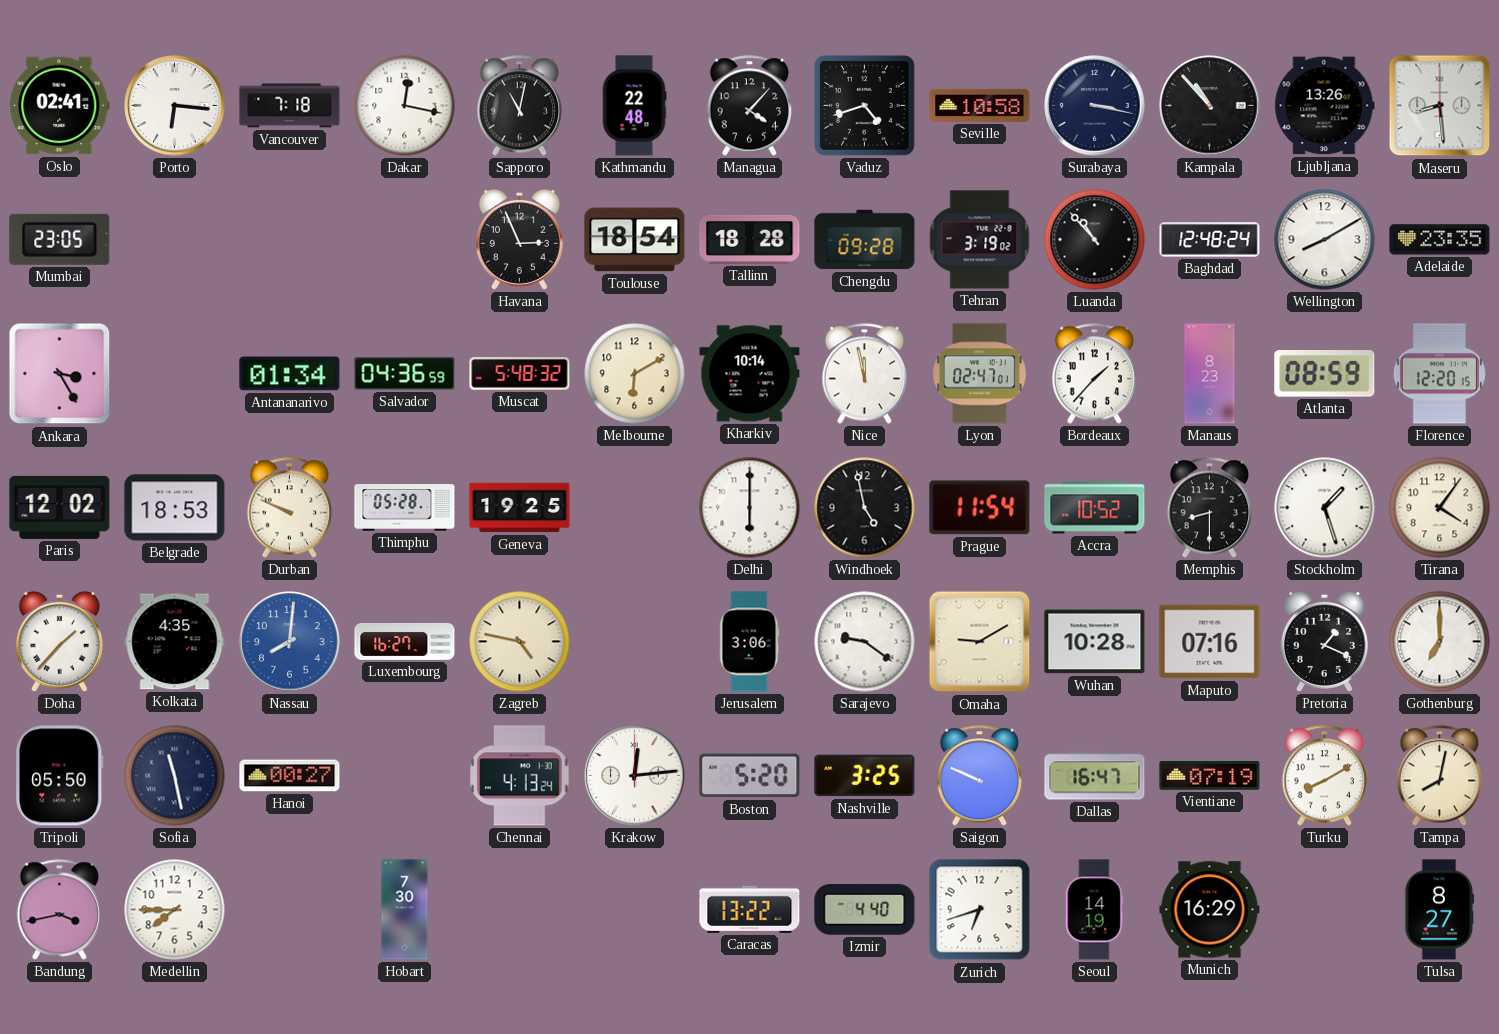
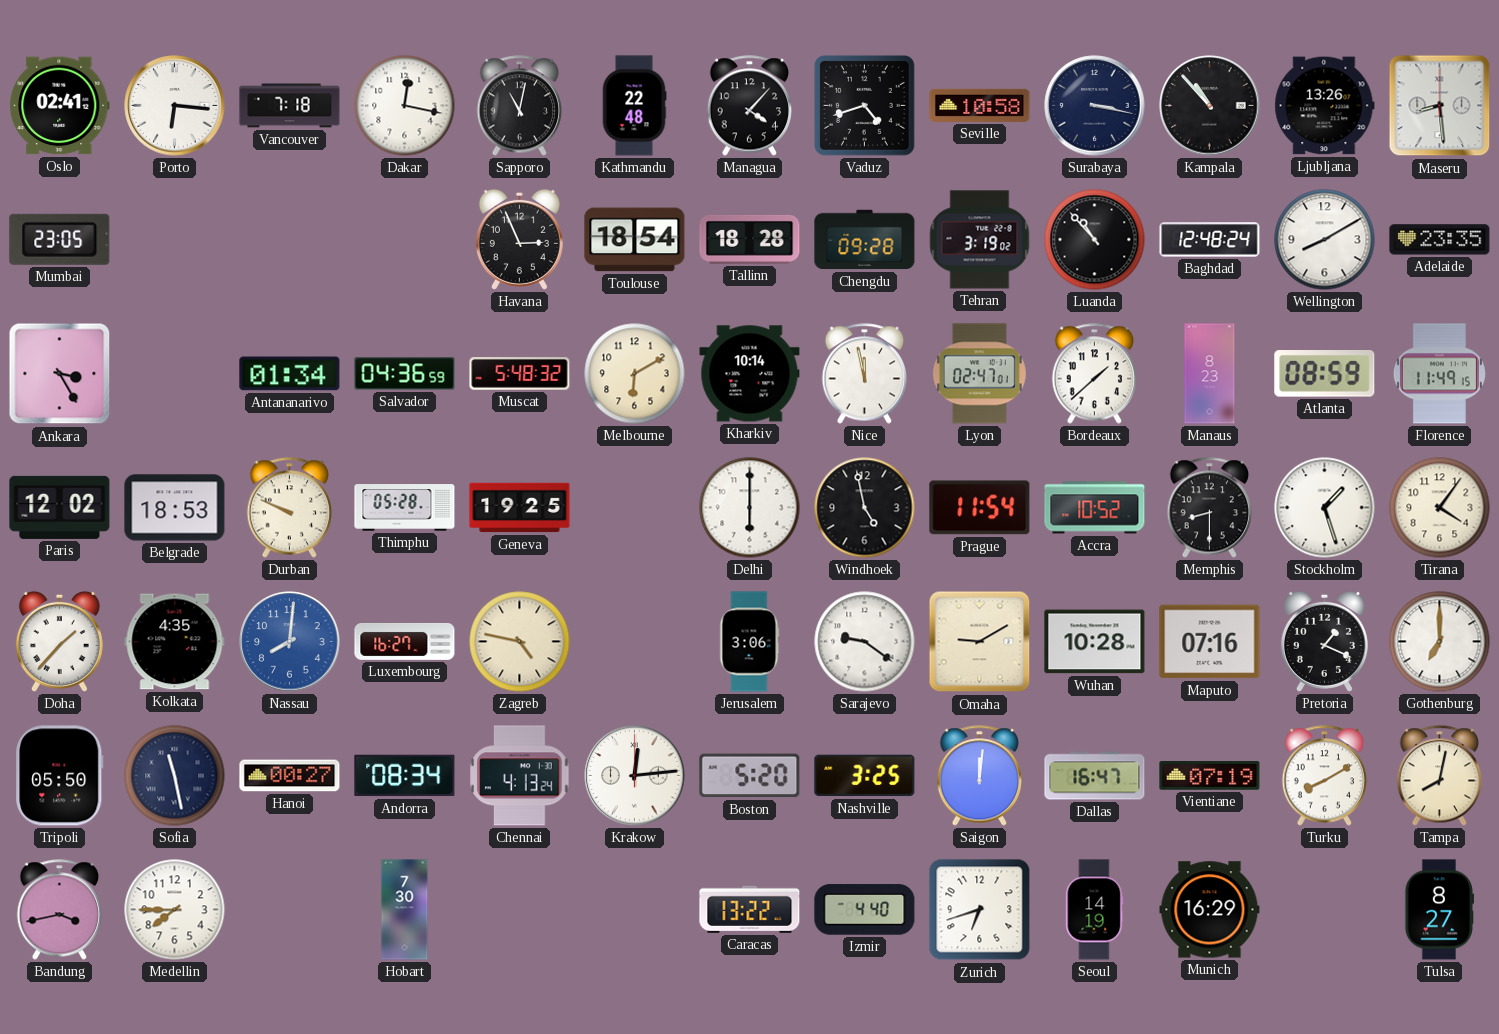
Bordeaux: 1:37 -> 1:38 (1095, 374)
Florence: 12:20 -> 11:49 (1439, 374)
Andorra: none -> 08:34 (405, 776)
Saigon: 9:49 -> 12:01 (980, 776)
